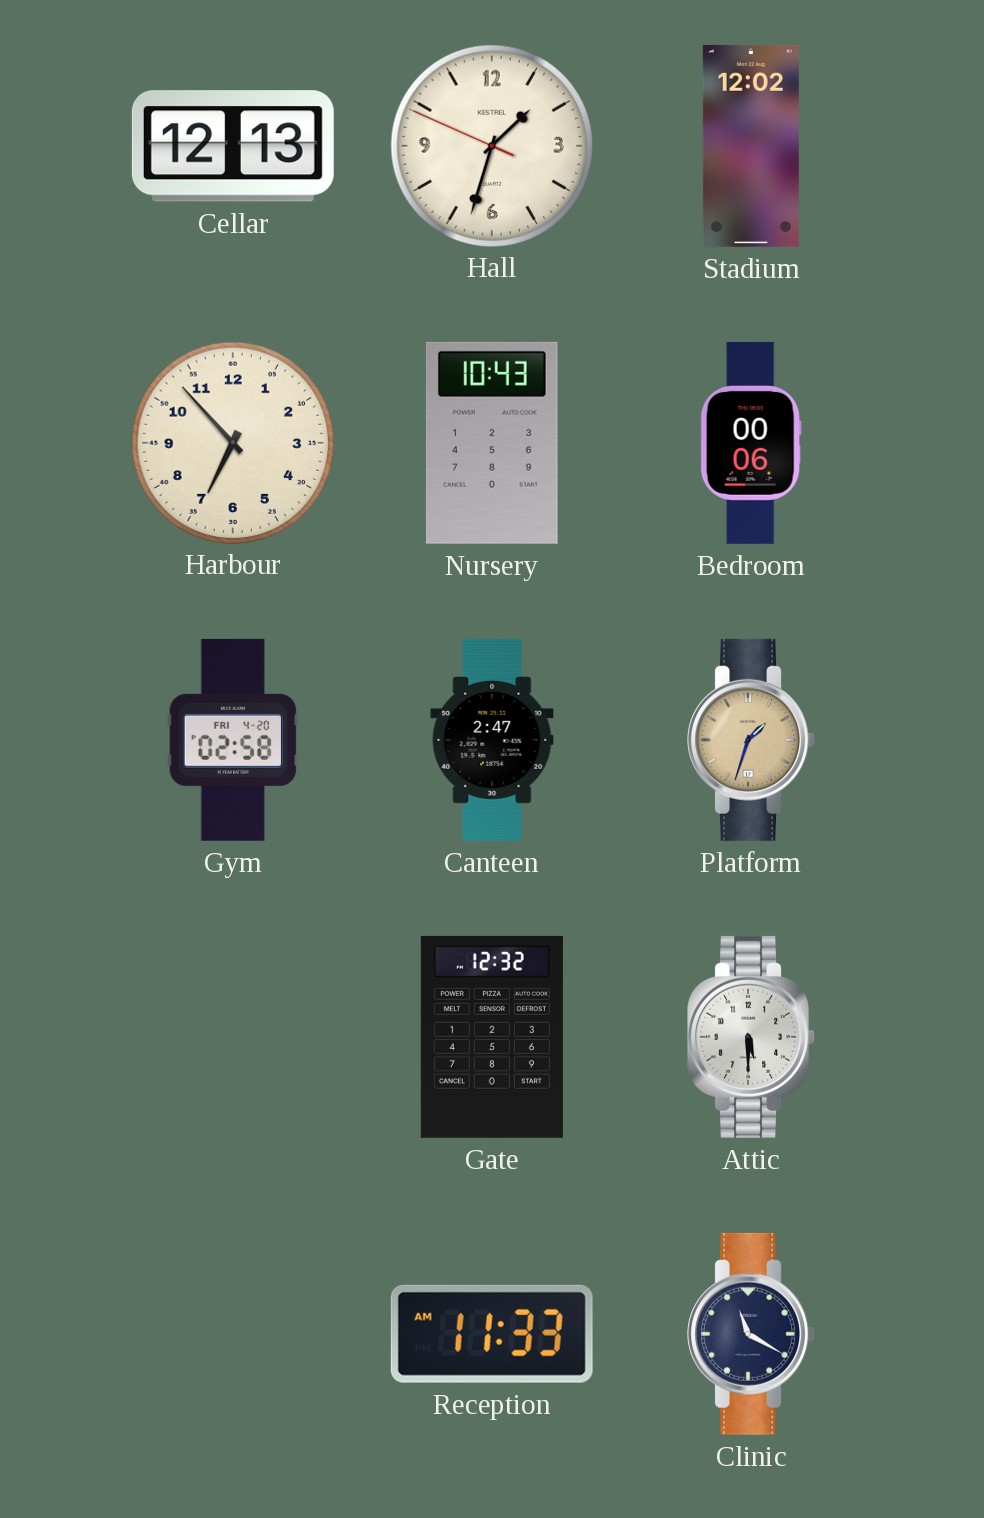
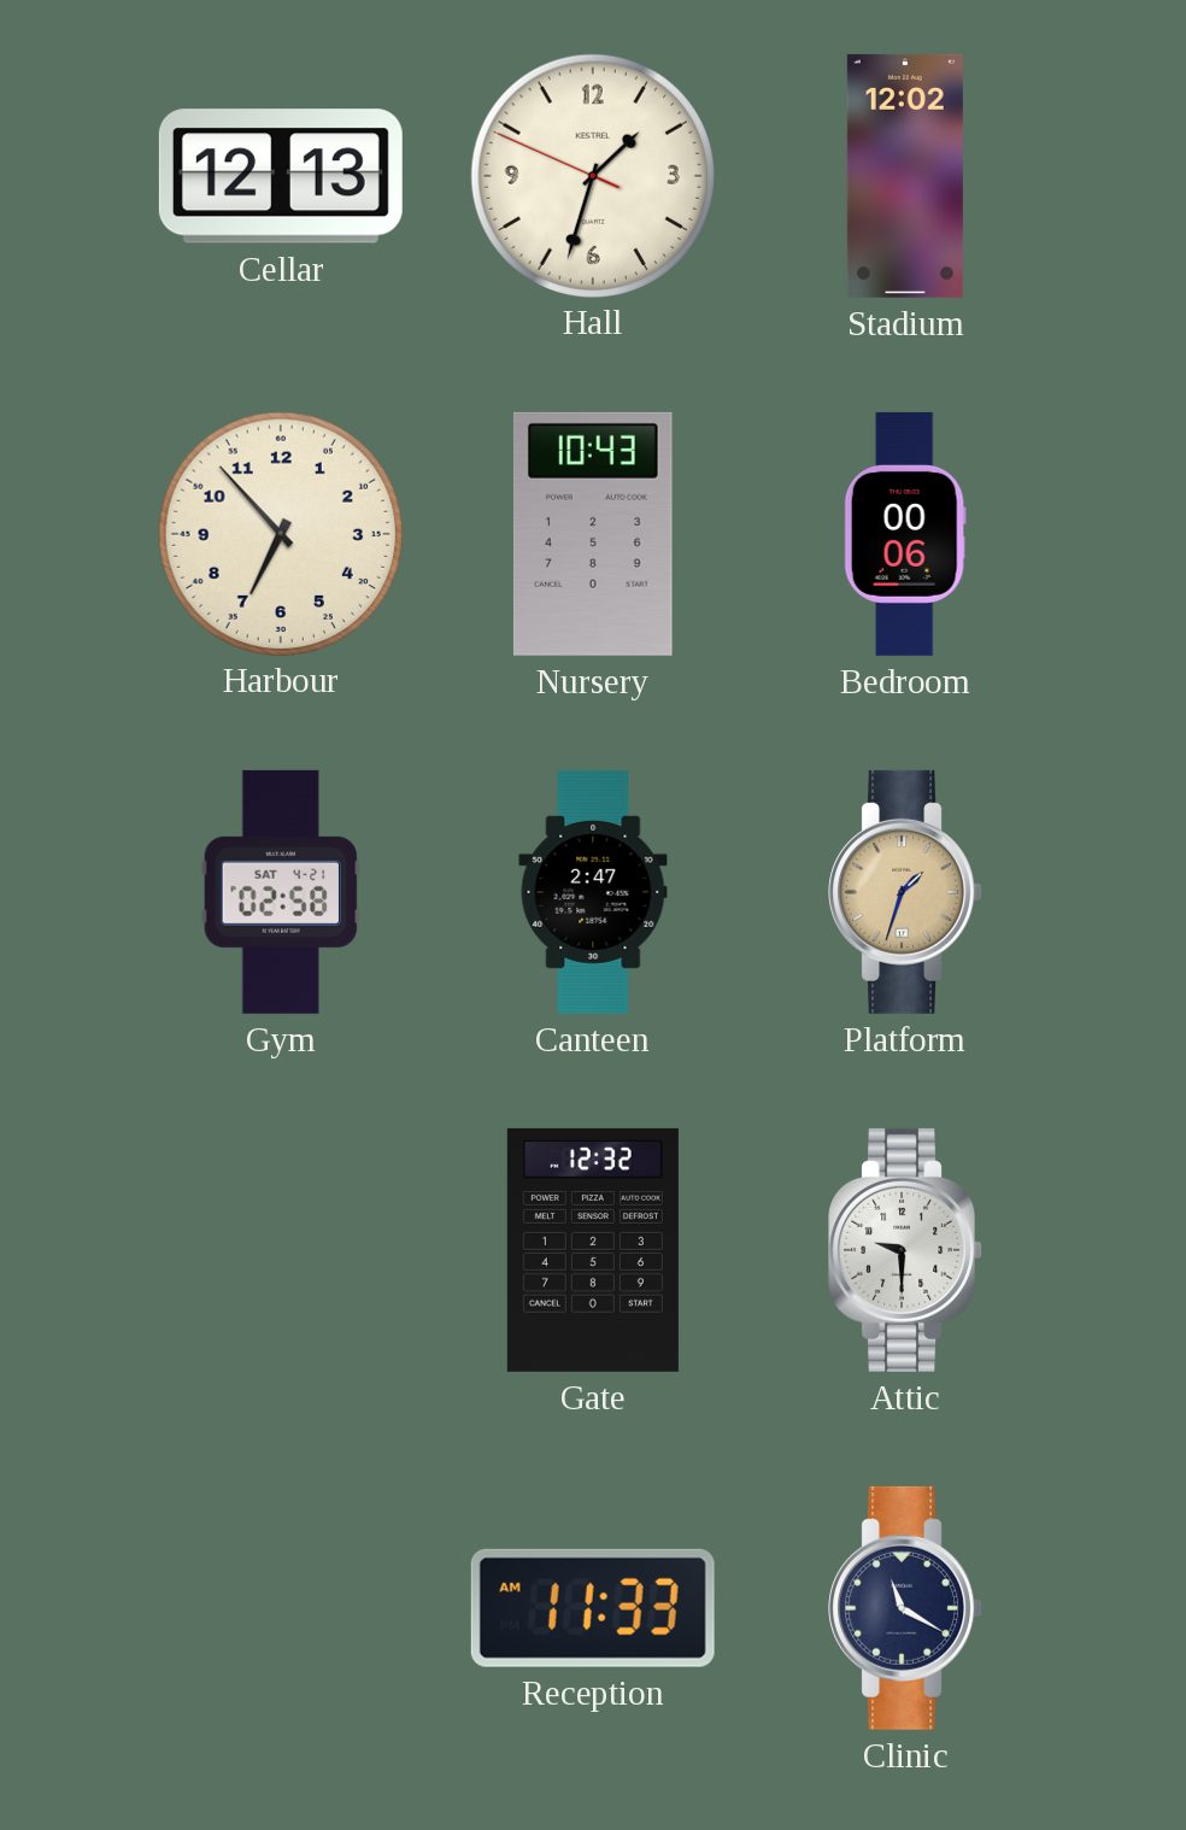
Gym date: FRI 4-20 -> SAT 4-21 (281, 892)
Attic: 5:30 -> 9:30 (905, 1250)
